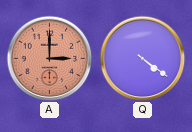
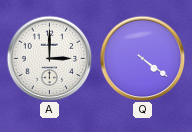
A dial: salmon -> white (49, 58)
